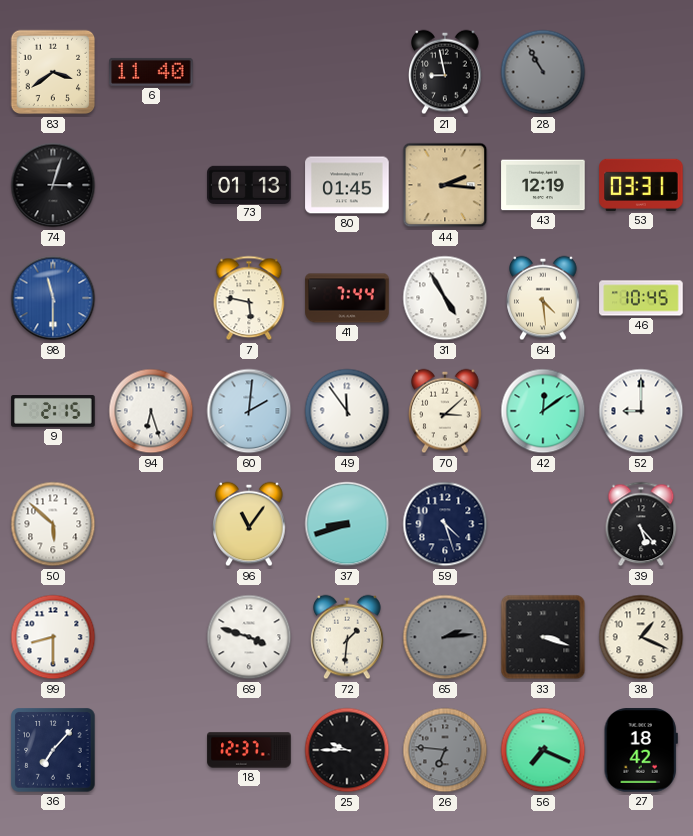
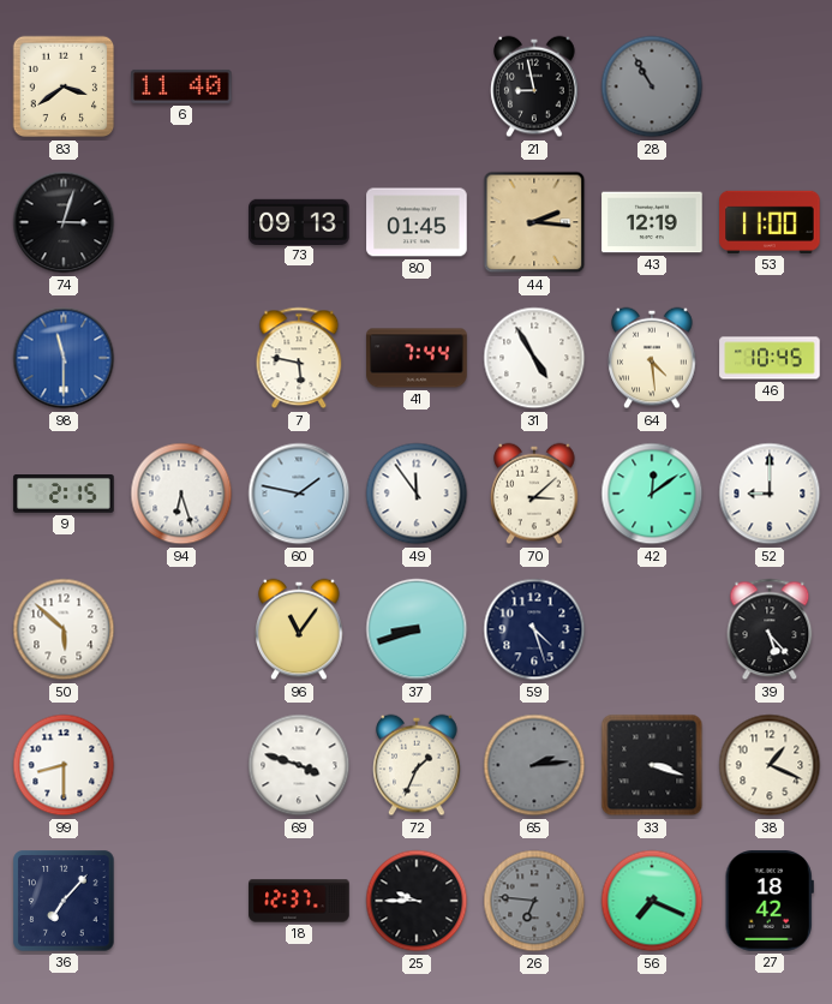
73: 01:13 -> 09:13 (299, 221)
53: 03:31 -> 11:00 (770, 222)
60: 2:01 -> 1:47 (299, 494)
72: 1:31 -> 1:34 (417, 765)
